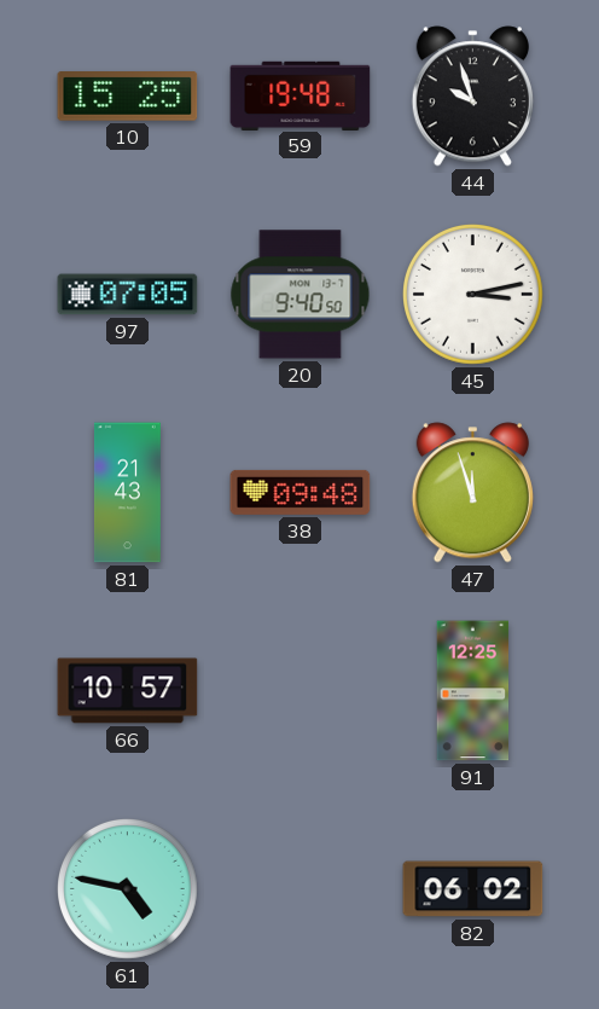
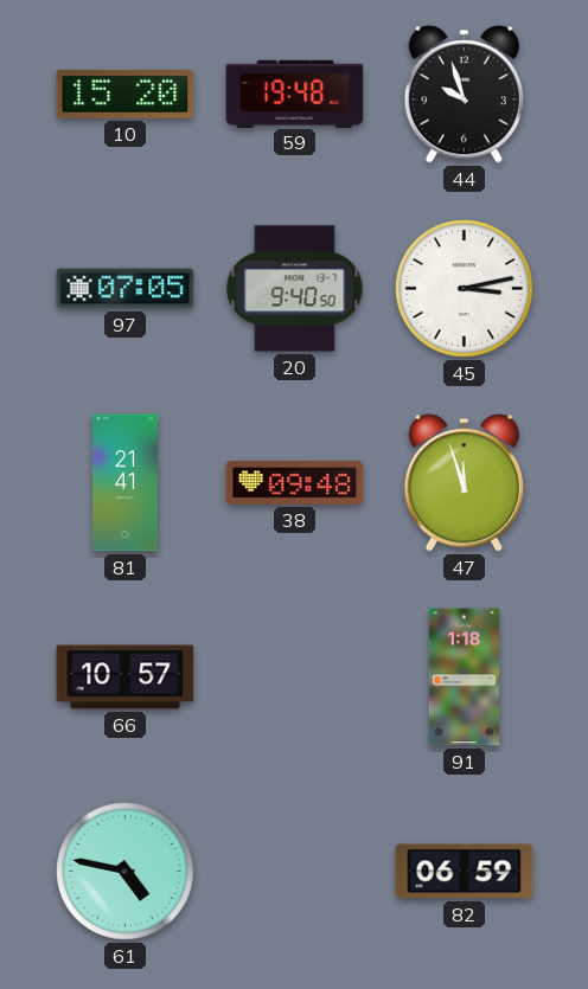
10: 15:25 -> 15:20 (126, 95)
81: 21:43 -> 21:41 (124, 483)
91: 12:25 -> 1:18 (465, 677)
82: 06:02 -> 06:59 (465, 872)
